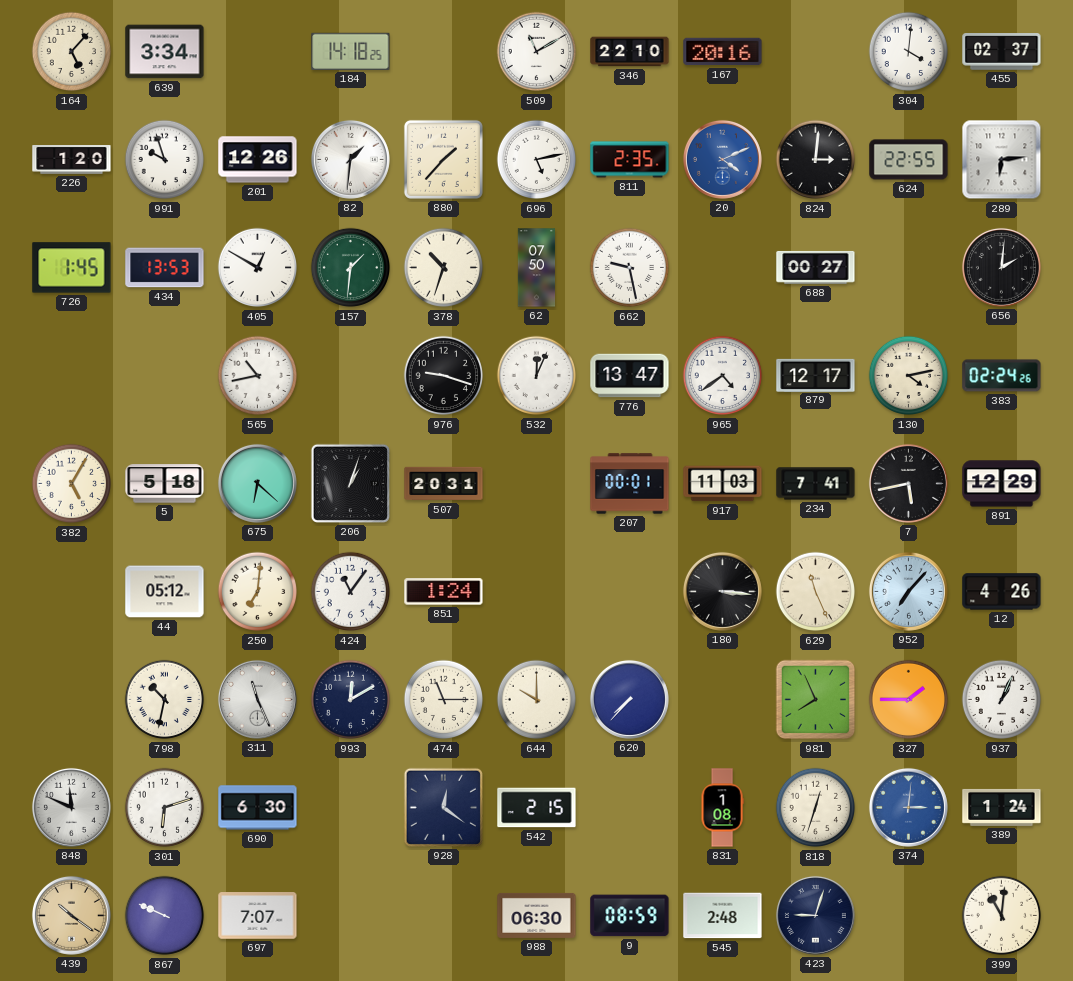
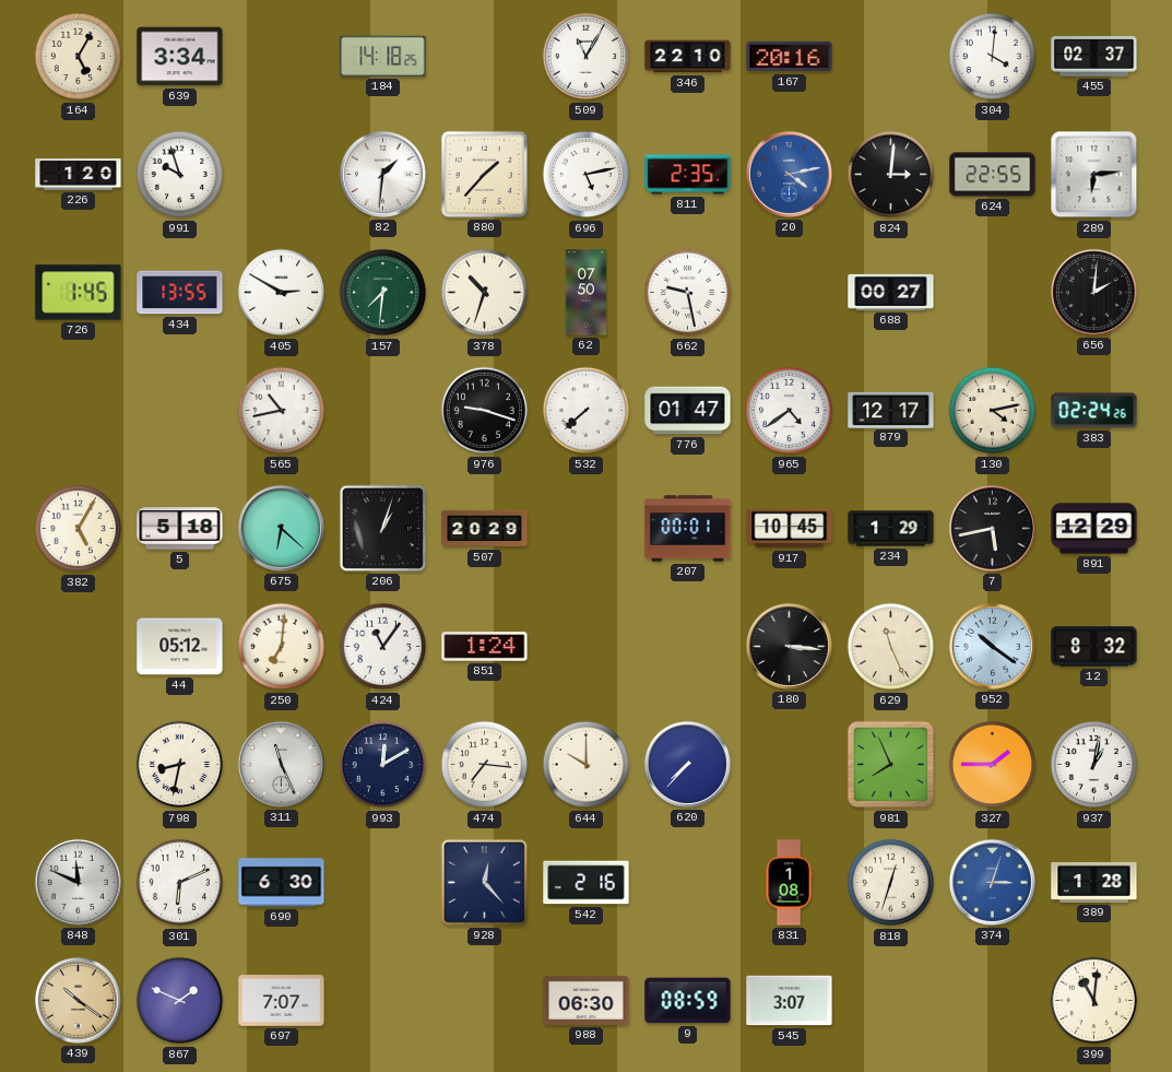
164: 5:07 -> 5:05 (79, 57)
509: 11:10 -> 11:05 (587, 57)
201: 12:26 -> none (258, 160)
20: 4:11 -> 4:13 (789, 174)
434: 13:53 -> 13:55 (180, 293)
405: 12:50 -> 2:50 (282, 293)
157: 1:31 -> 7:31 (383, 293)
532: 12:04 -> 7:38 (587, 411)
776: 13:47 -> 01:47 (688, 411)
507: 20:31 -> 20:29 (485, 529)
917: 11:03 -> 10:45 (790, 529)
234: 7:41 -> 1:29 (891, 529)
952: 7:07 -> 10:21 (992, 646)
12: 4:26 -> 8:32 (1094, 647)
798: 10:32 -> 8:32 (180, 765)
474: 11:15 -> 7:16 (485, 765)
937: 1:04 -> 1:02 (1094, 765)
301: 6:12 -> 6:11 (180, 883)
928: 12:21 -> 12:23 (484, 882)
542: 2:15 -> 2:16 (587, 883)
374: 3:01 -> 3:03 (992, 882)
389: 1:24 -> 1:28 (1094, 882)
867: 9:49 -> 1:49 (180, 1001)
545: 2:48 -> 3:07 (790, 1001)
423: 9:03 -> none (815, 915)
